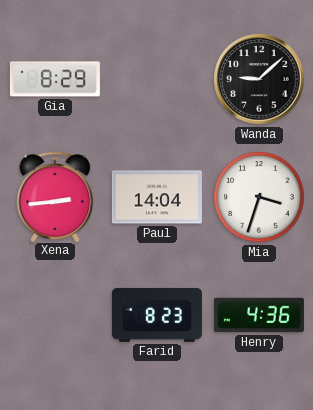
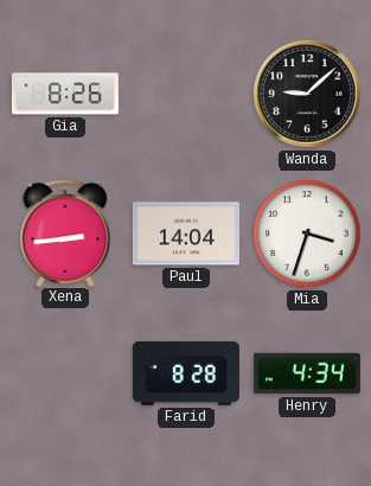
Gia: 8:29 -> 8:26 (65, 94)
Farid: 8:23 -> 8:28 (186, 373)
Henry: 4:36 -> 4:34 (307, 373)
